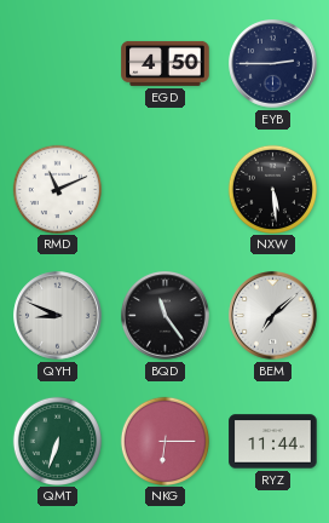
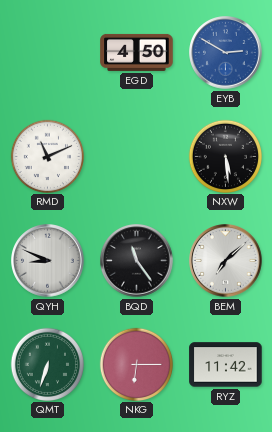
EYB: 2:45 -> 2:50 (226, 53)
EYB dial: navy -> blue (226, 53)
RYZ: 11:44 -> 11:42 (226, 365)
